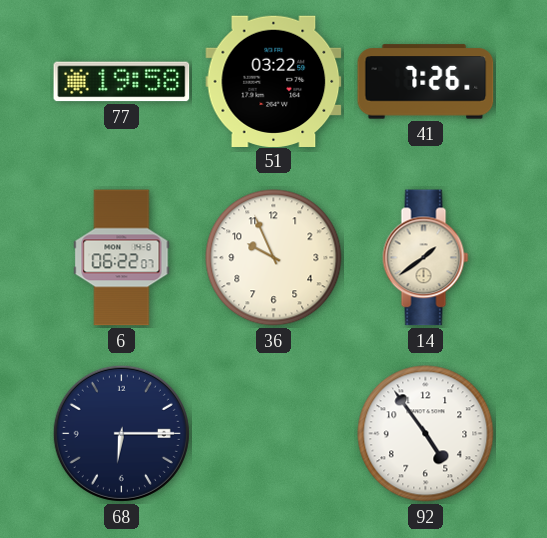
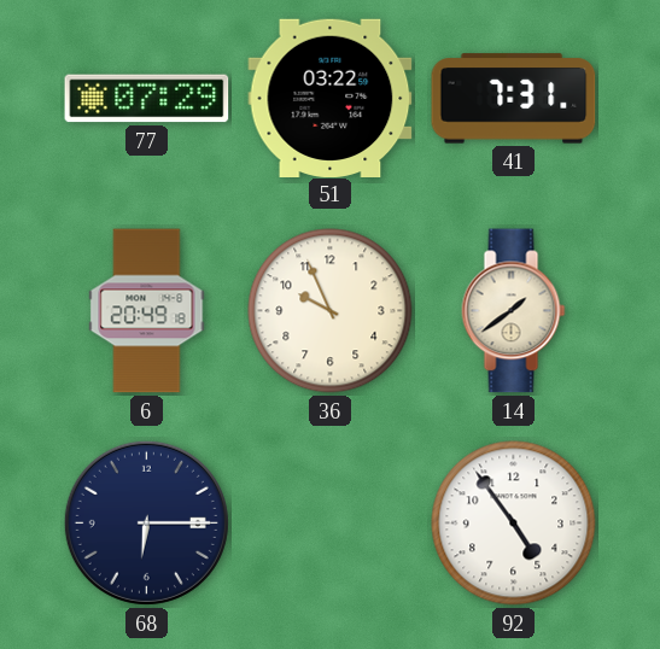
77: 19:58 -> 07:29 (147, 99)
41: 7:26 -> 7:31 (514, 99)
6: 06:22 -> 20:49 (147, 311)
